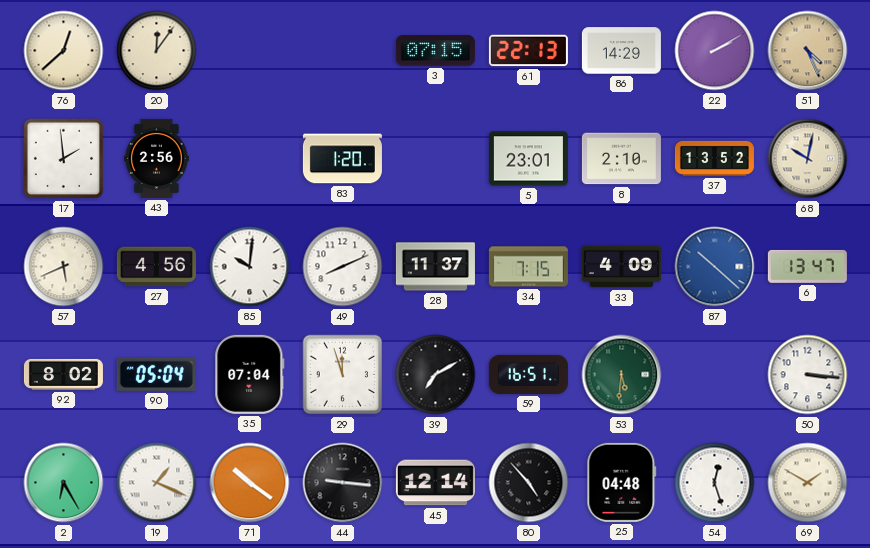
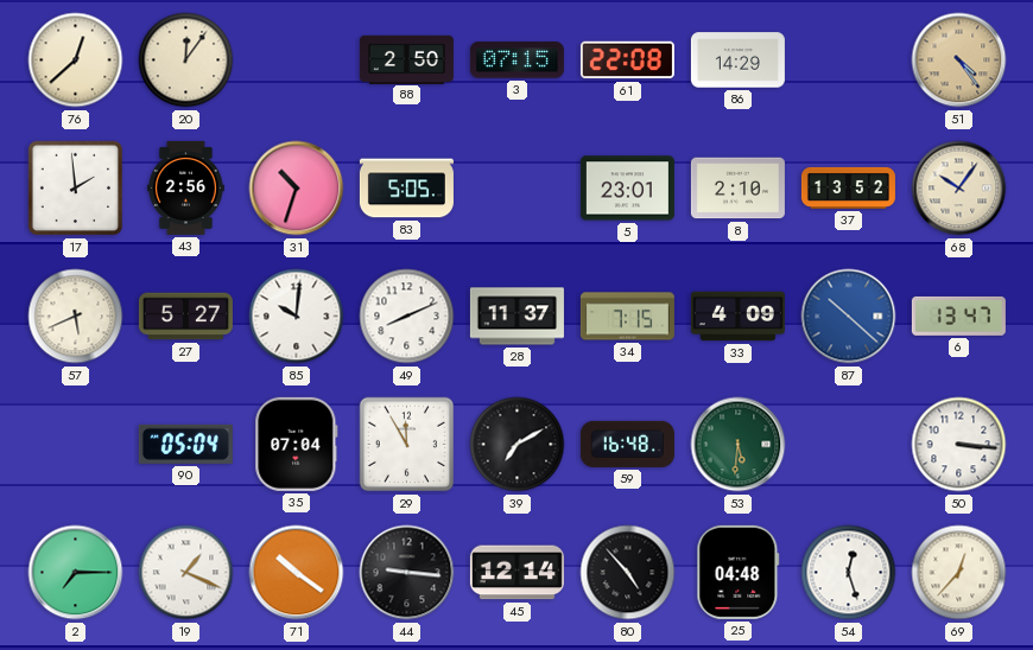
88: none -> 2:50 (406, 59)
61: 22:13 -> 22:08 (627, 60)
22: 2:10 -> none (715, 51)
51: 4:26 -> 4:24 (959, 60)
31: none -> 10:33 (297, 189)
83: 1:20 -> 5:05 (406, 189)
68: 10:02 -> 10:06 (959, 189)
27: 4:56 -> 5:27 (185, 317)
92: 8:02 -> none (63, 374)
29: 11:57 -> 11:55 (407, 445)
59: 16:51 -> 16:48 (627, 444)
2: 6:25 -> 7:15 (76, 573)
69: 1:50 -> 12:37 (959, 573)
